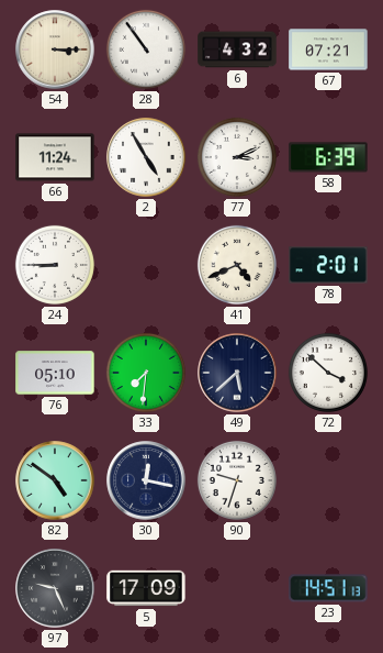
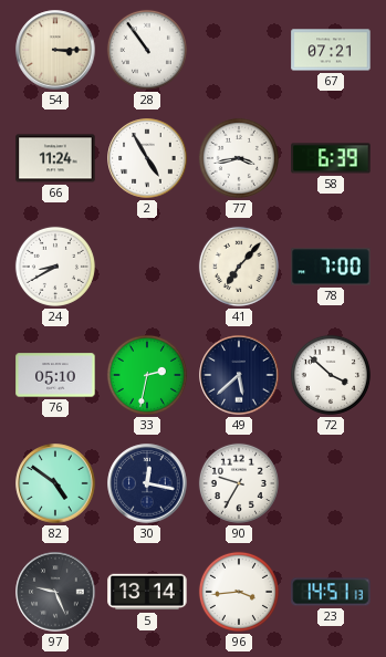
6: 4:32 -> none (237, 49)
77: 3:11 -> 3:43 (239, 158)
24: 8:45 -> 8:40 (55, 267)
41: 4:41 -> 7:07 (239, 267)
78: 2:01 -> 7:00 (331, 267)
33: 7:31 -> 2:32 (147, 375)
90: 9:33 -> 9:35 (239, 483)
5: 17:09 -> 13:14 (147, 592)
96: none -> 3:44 (239, 592)
